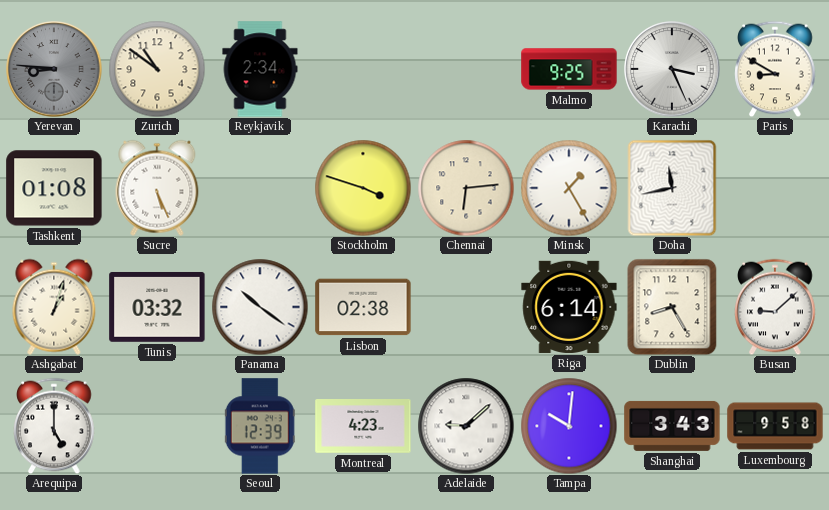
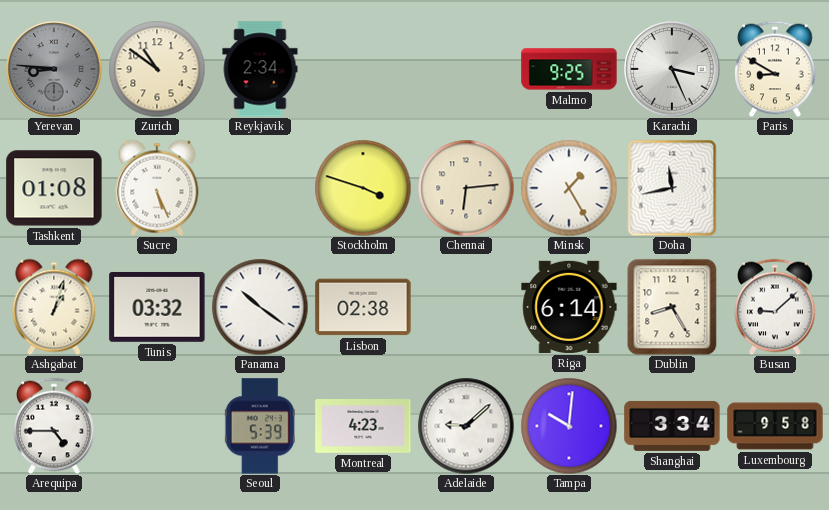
Arequipa: 5:00 -> 4:45 (54, 426)
Seoul: 12:39 -> 5:39 (260, 426)
Shanghai: 3:43 -> 3:34 (672, 426)
